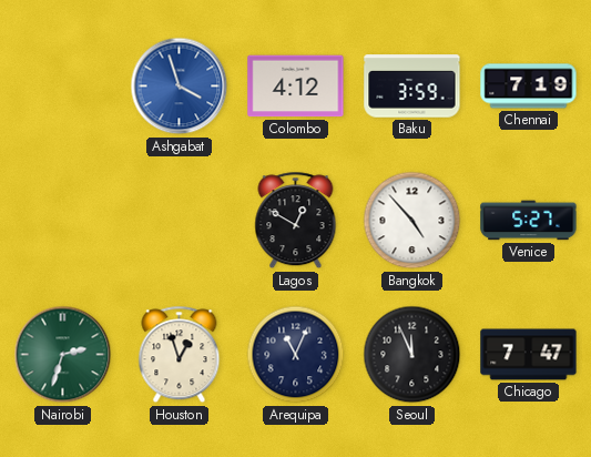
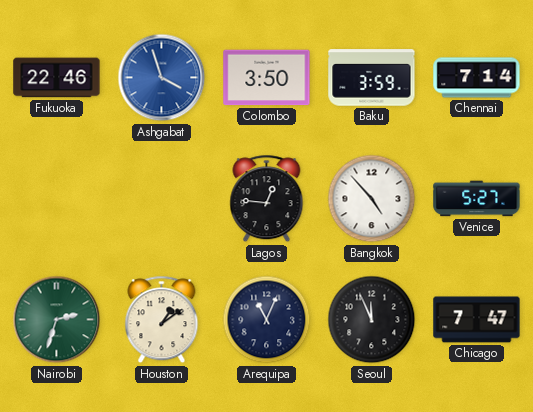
Fukuoka: none -> 22:46 (57, 78)
Colombo: 4:12 -> 3:50 (267, 78)
Chennai: 7:19 -> 7:14 (477, 78)
Lagos: 12:50 -> 12:46 (267, 199)
Houston: 12:57 -> 1:09 (162, 320)
